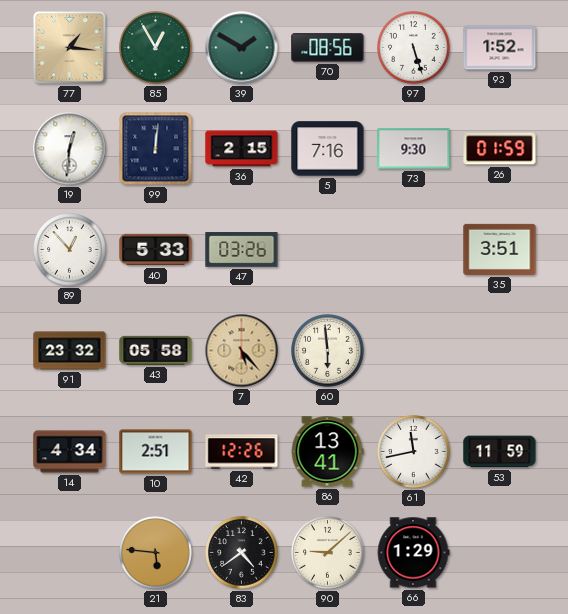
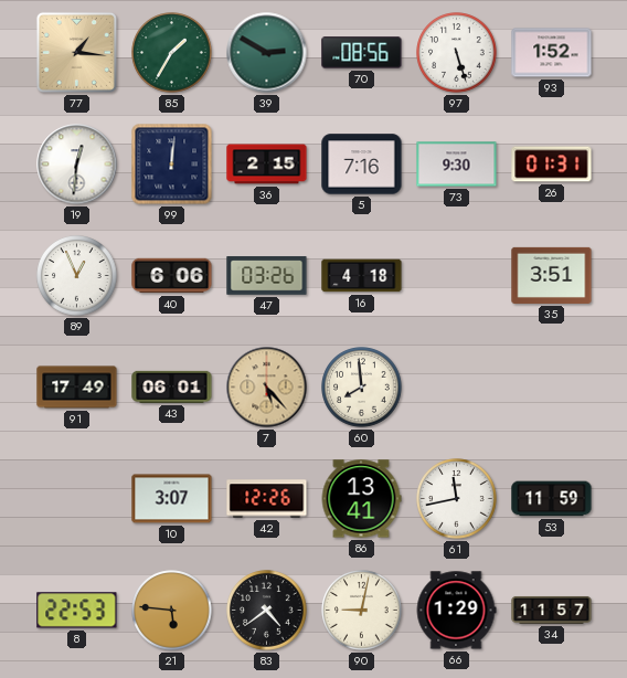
85: 12:55 -> 1:35 (172, 53)
39: 1:50 -> 2:50 (267, 53)
26: 01:59 -> 01:31 (552, 165)
89: 12:53 -> 12:56 (77, 276)
40: 5:33 -> 6:06 (172, 276)
16: none -> 4:18 (362, 276)
91: 23:32 -> 17:49 (77, 388)
43: 05:58 -> 06:01 (172, 386)
60: 5:59 -> 7:59 (362, 388)
14: 4:34 -> none (70, 452)
10: 2:51 -> 3:07 (172, 499)
8: none -> 22:53 (77, 611)
90: 9:08 -> 9:02 (362, 611)
34: none -> 11:57 (552, 610)
